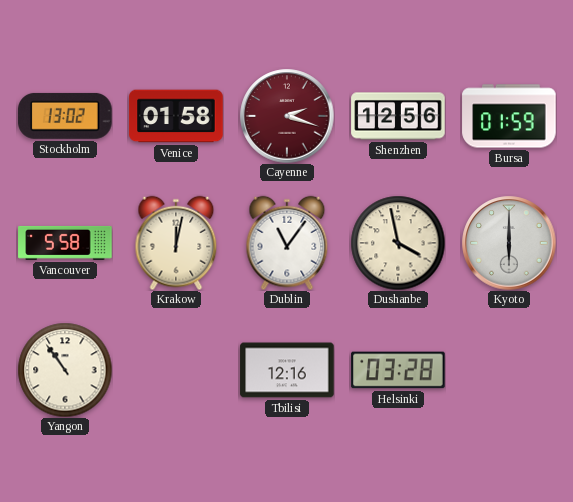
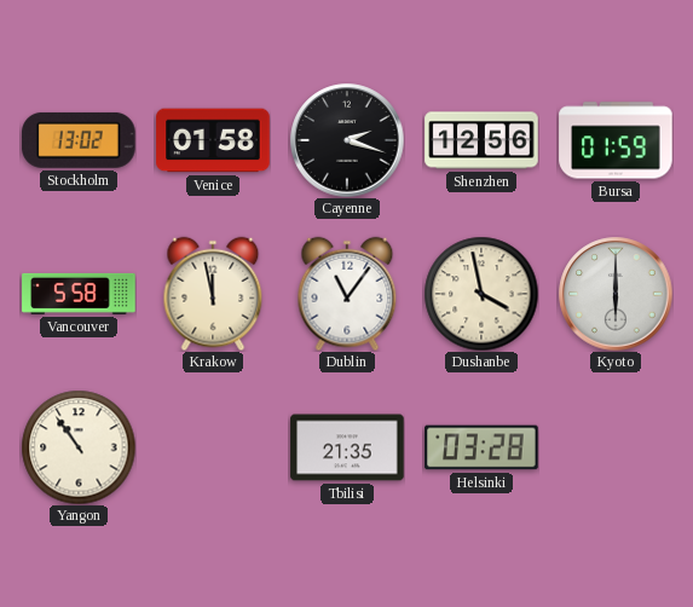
Cayenne dial: burgundy -> black (347, 140)
Krakow: 12:02 -> 11:58 (213, 294)
Tbilisi: 12:16 -> 21:35 (347, 447)
